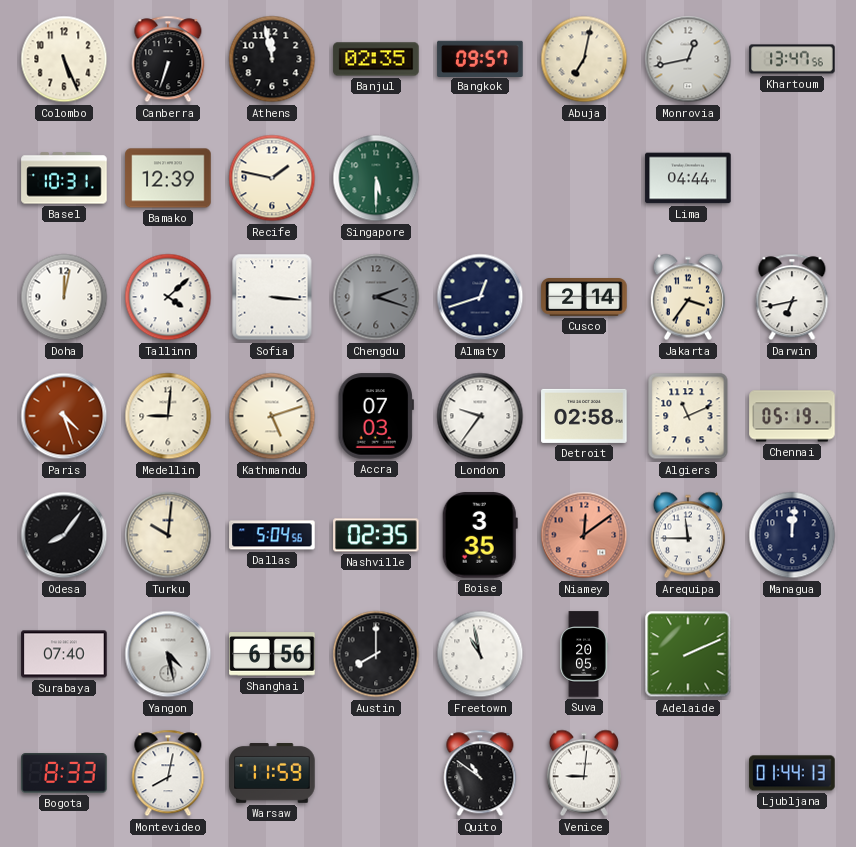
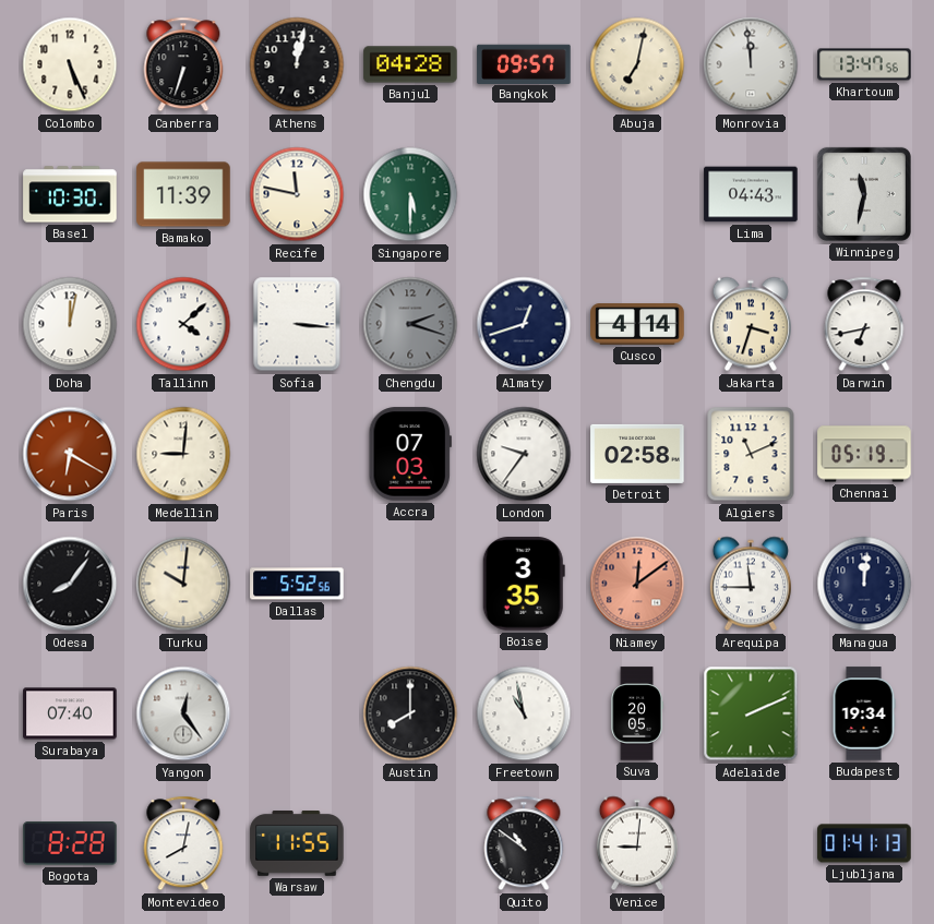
Athens: 11:58 -> 12:02 (297, 64)
Banjul: 02:35 -> 04:28 (410, 64)
Monrovia: 12:43 -> 11:59 (751, 64)
Basel: 10:31 -> 10:30 (70, 194)
Bamako: 12:39 -> 11:39 (183, 194)
Recife: 1:47 -> 11:47 (297, 194)
Lima: 04:44 -> 04:43 (751, 194)
Winnipeg: none -> 11:32 (864, 194)
Cusco: 2:14 -> 4:14 (637, 325)
Jakarta: 3:36 -> 3:33 (751, 324)
Paris: 4:27 -> 6:20 (70, 454)
Kathmandu: 5:12 -> none (272, 416)
Dallas: 5:04 -> 5:52 (297, 584)
Nashville: 02:35 -> none (376, 535)
Yangon: 4:28 -> 12:24 (183, 713)
Shanghai: 6:56 -> none (272, 654)
Budapest: none -> 19:34 (864, 713)
Bogota: 8:33 -> 8:28 (70, 843)
Warsaw: 11:59 -> 11:55 (297, 844)
Ljubljana: 01:44 -> 01:41 (864, 843)
